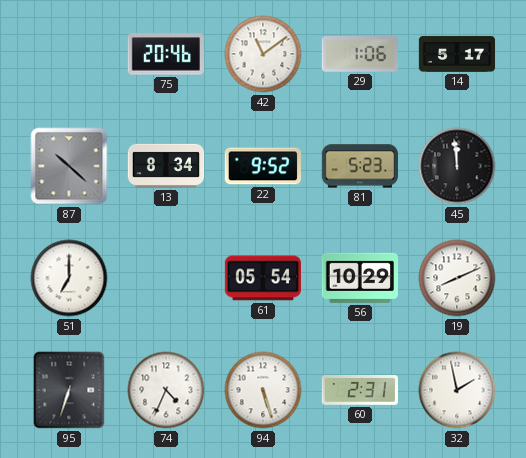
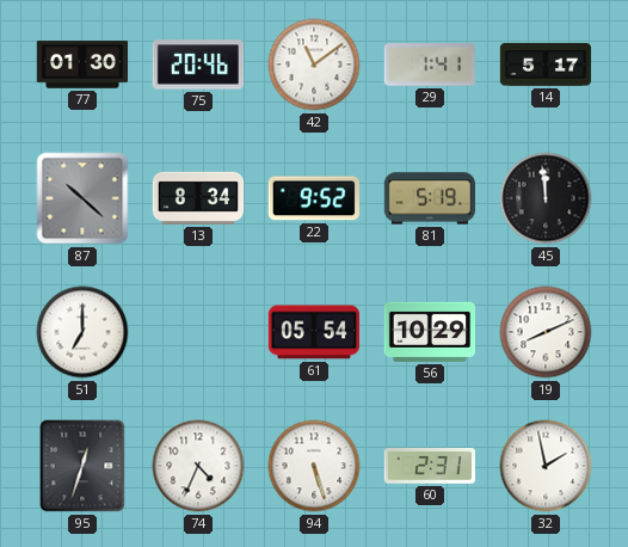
77: none -> 01:30 (82, 64)
29: 1:06 -> 1:41 (430, 64)
81: 5:23 -> 5:19 (430, 198)
95: 6:33 -> 12:33 (82, 466)
